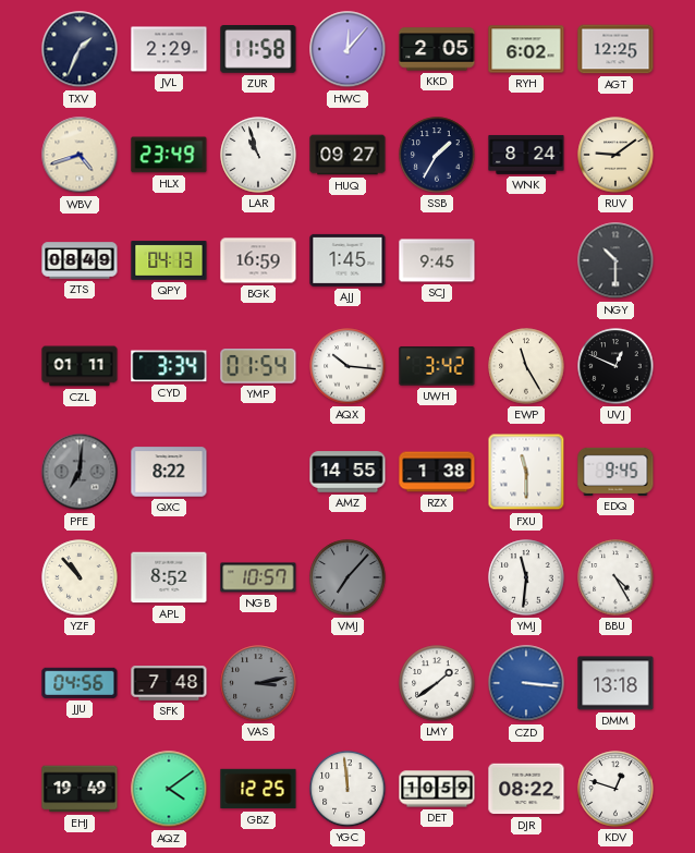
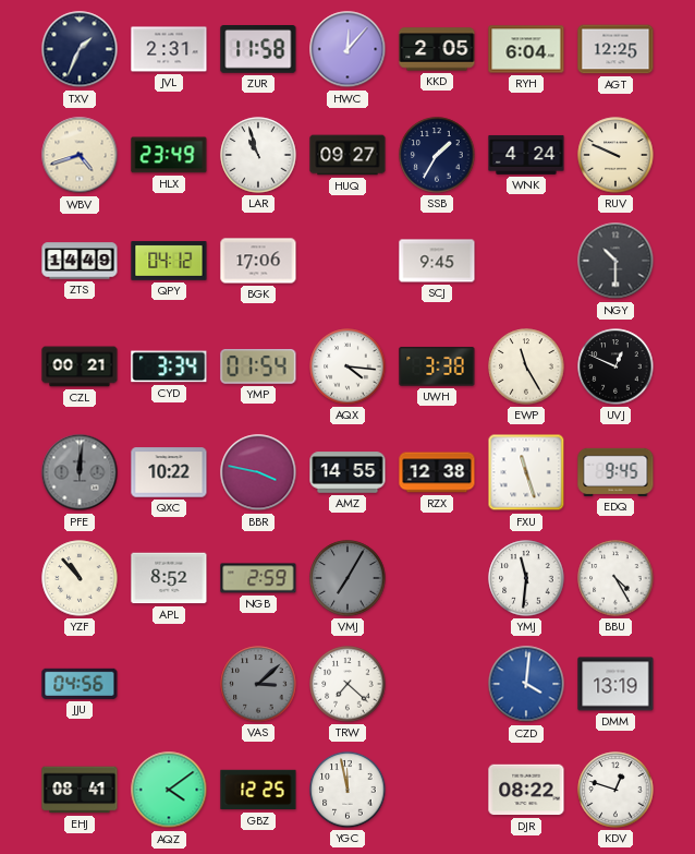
JVL: 2:29 -> 2:31 (169, 49)
RYH: 6:02 -> 6:04 (526, 49)
WNK: 8:24 -> 4:24 (526, 155)
RUV: 9:09 -> 9:49 (615, 155)
ZTS: 08:49 -> 14:49 (80, 261)
QPY: 04:13 -> 04:12 (169, 261)
BGK: 16:59 -> 17:06 (258, 261)
AJJ: 1:45 -> none (347, 260)
CZL: 01:11 -> 00:21 (80, 366)
AQX: 10:16 -> 4:16 (347, 366)
UWH: 3:42 -> 3:38 (437, 366)
PFE: 7:01 -> 12:01 (80, 472)
QXC: 8:22 -> 10:22 (169, 472)
BBR: none -> 3:47 (258, 472)
RZX: 1:38 -> 12:38 (437, 472)
FXU: 11:30 -> 11:27 (526, 472)
NGB: 10:57 -> 2:59 (258, 578)
VMJ: 7:07 -> 7:05 (347, 578)
SFK: 7:48 -> none (169, 683)
VAS: 3:13 -> 3:08 (258, 684)
TRW: none -> 7:22 (347, 684)
LMY: 1:39 -> none (437, 683)
CZD: 3:16 -> 4:01 (526, 684)
DMM: 13:18 -> 13:19 (615, 684)
EHJ: 19:49 -> 08:41 (80, 790)
YGC: 11:59 -> 11:58 (347, 790)
DET: 10:59 -> none (437, 789)
